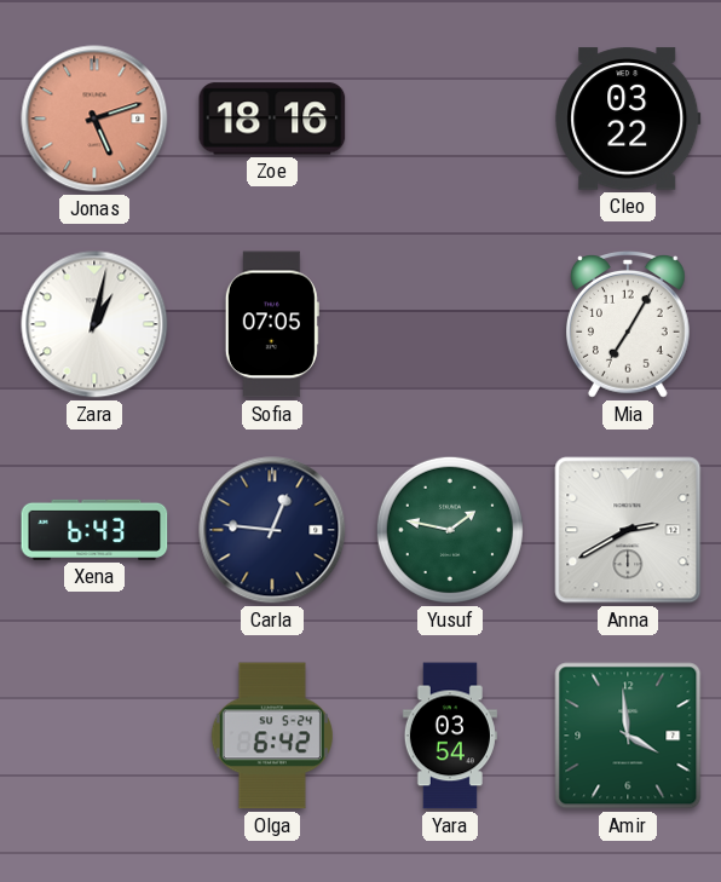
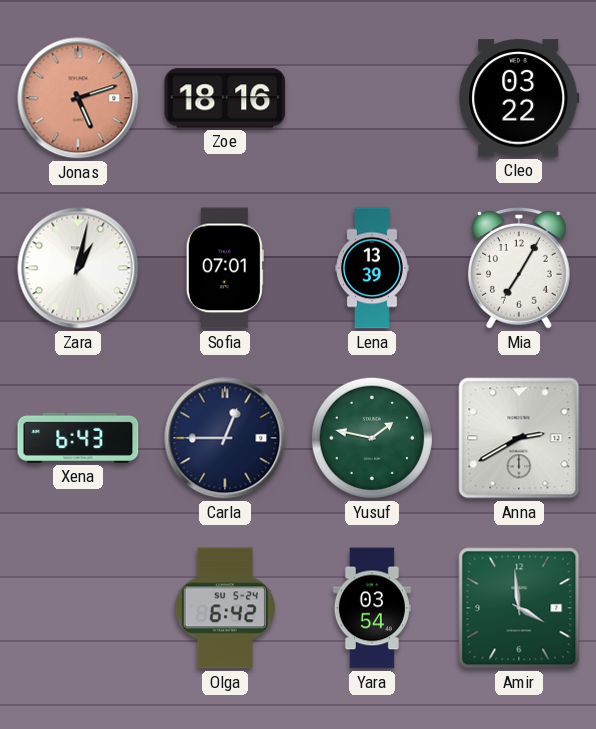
Sofia: 07:05 -> 07:01 (225, 268)
Lena: none -> 13:39 (373, 268)
Carla: 12:46 -> 12:45 (225, 438)
